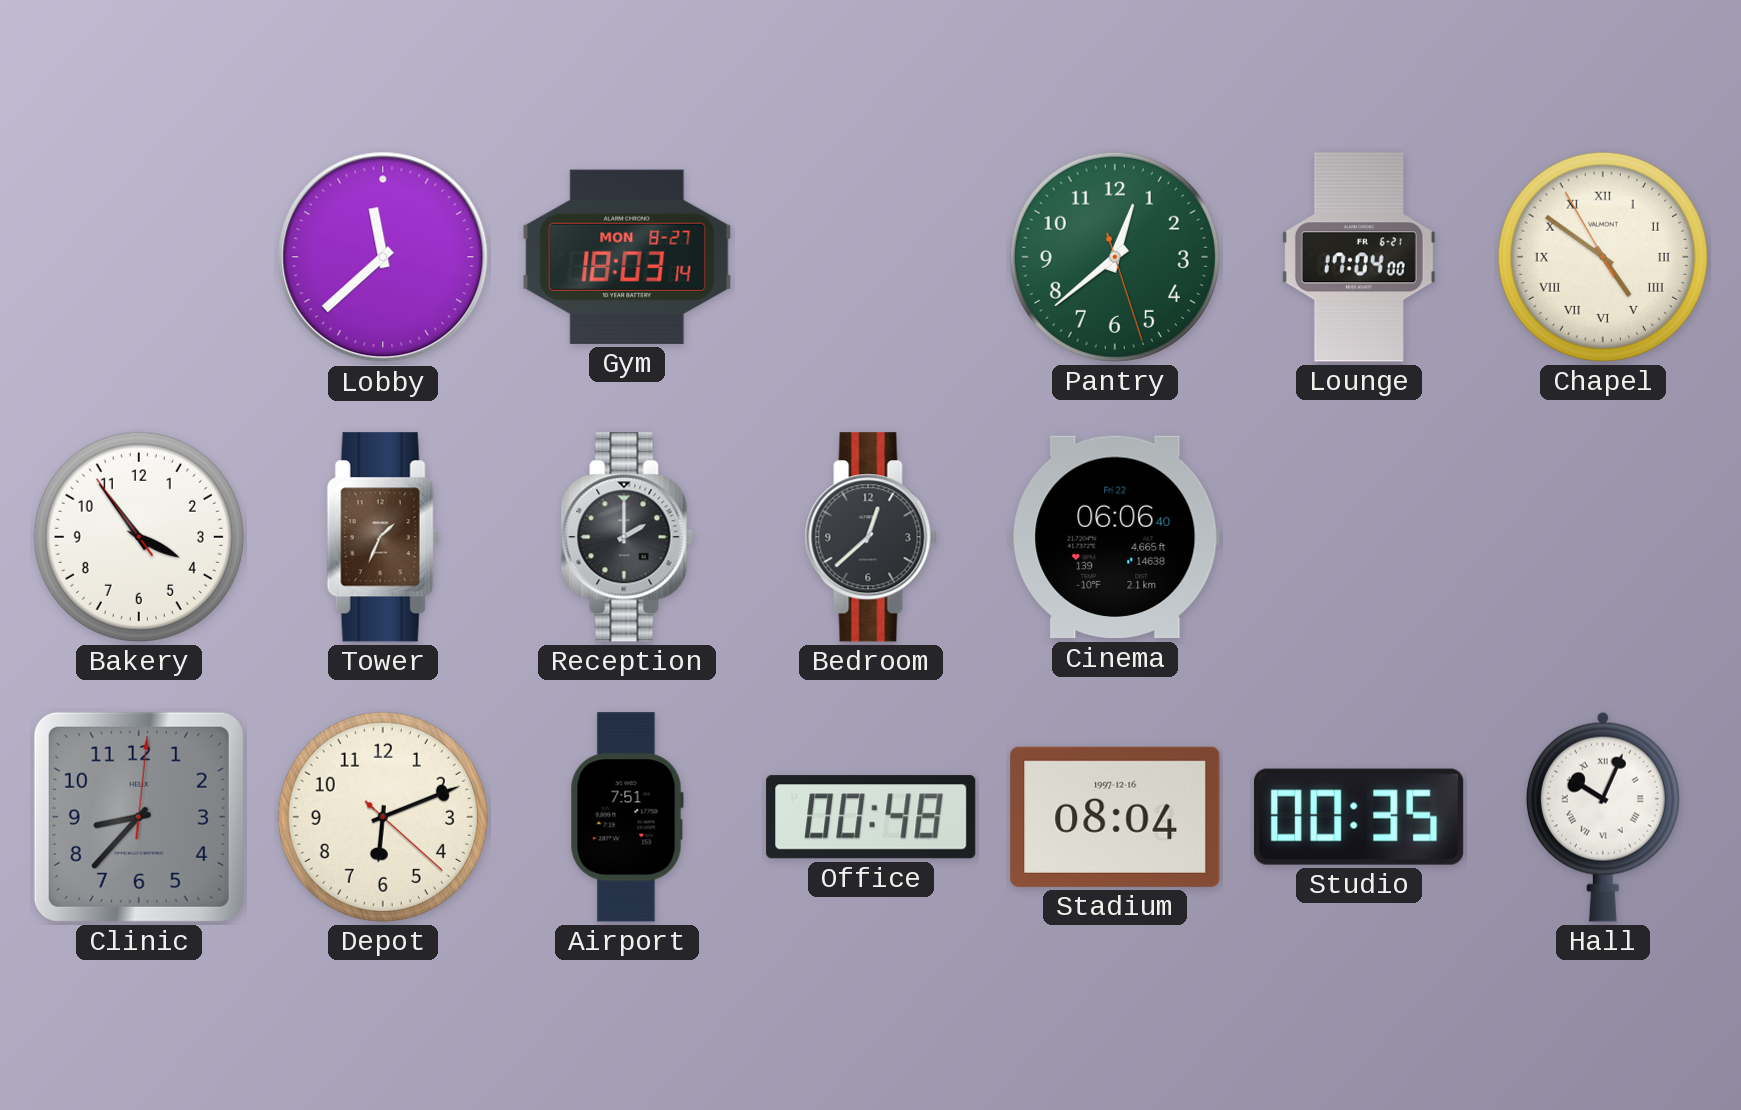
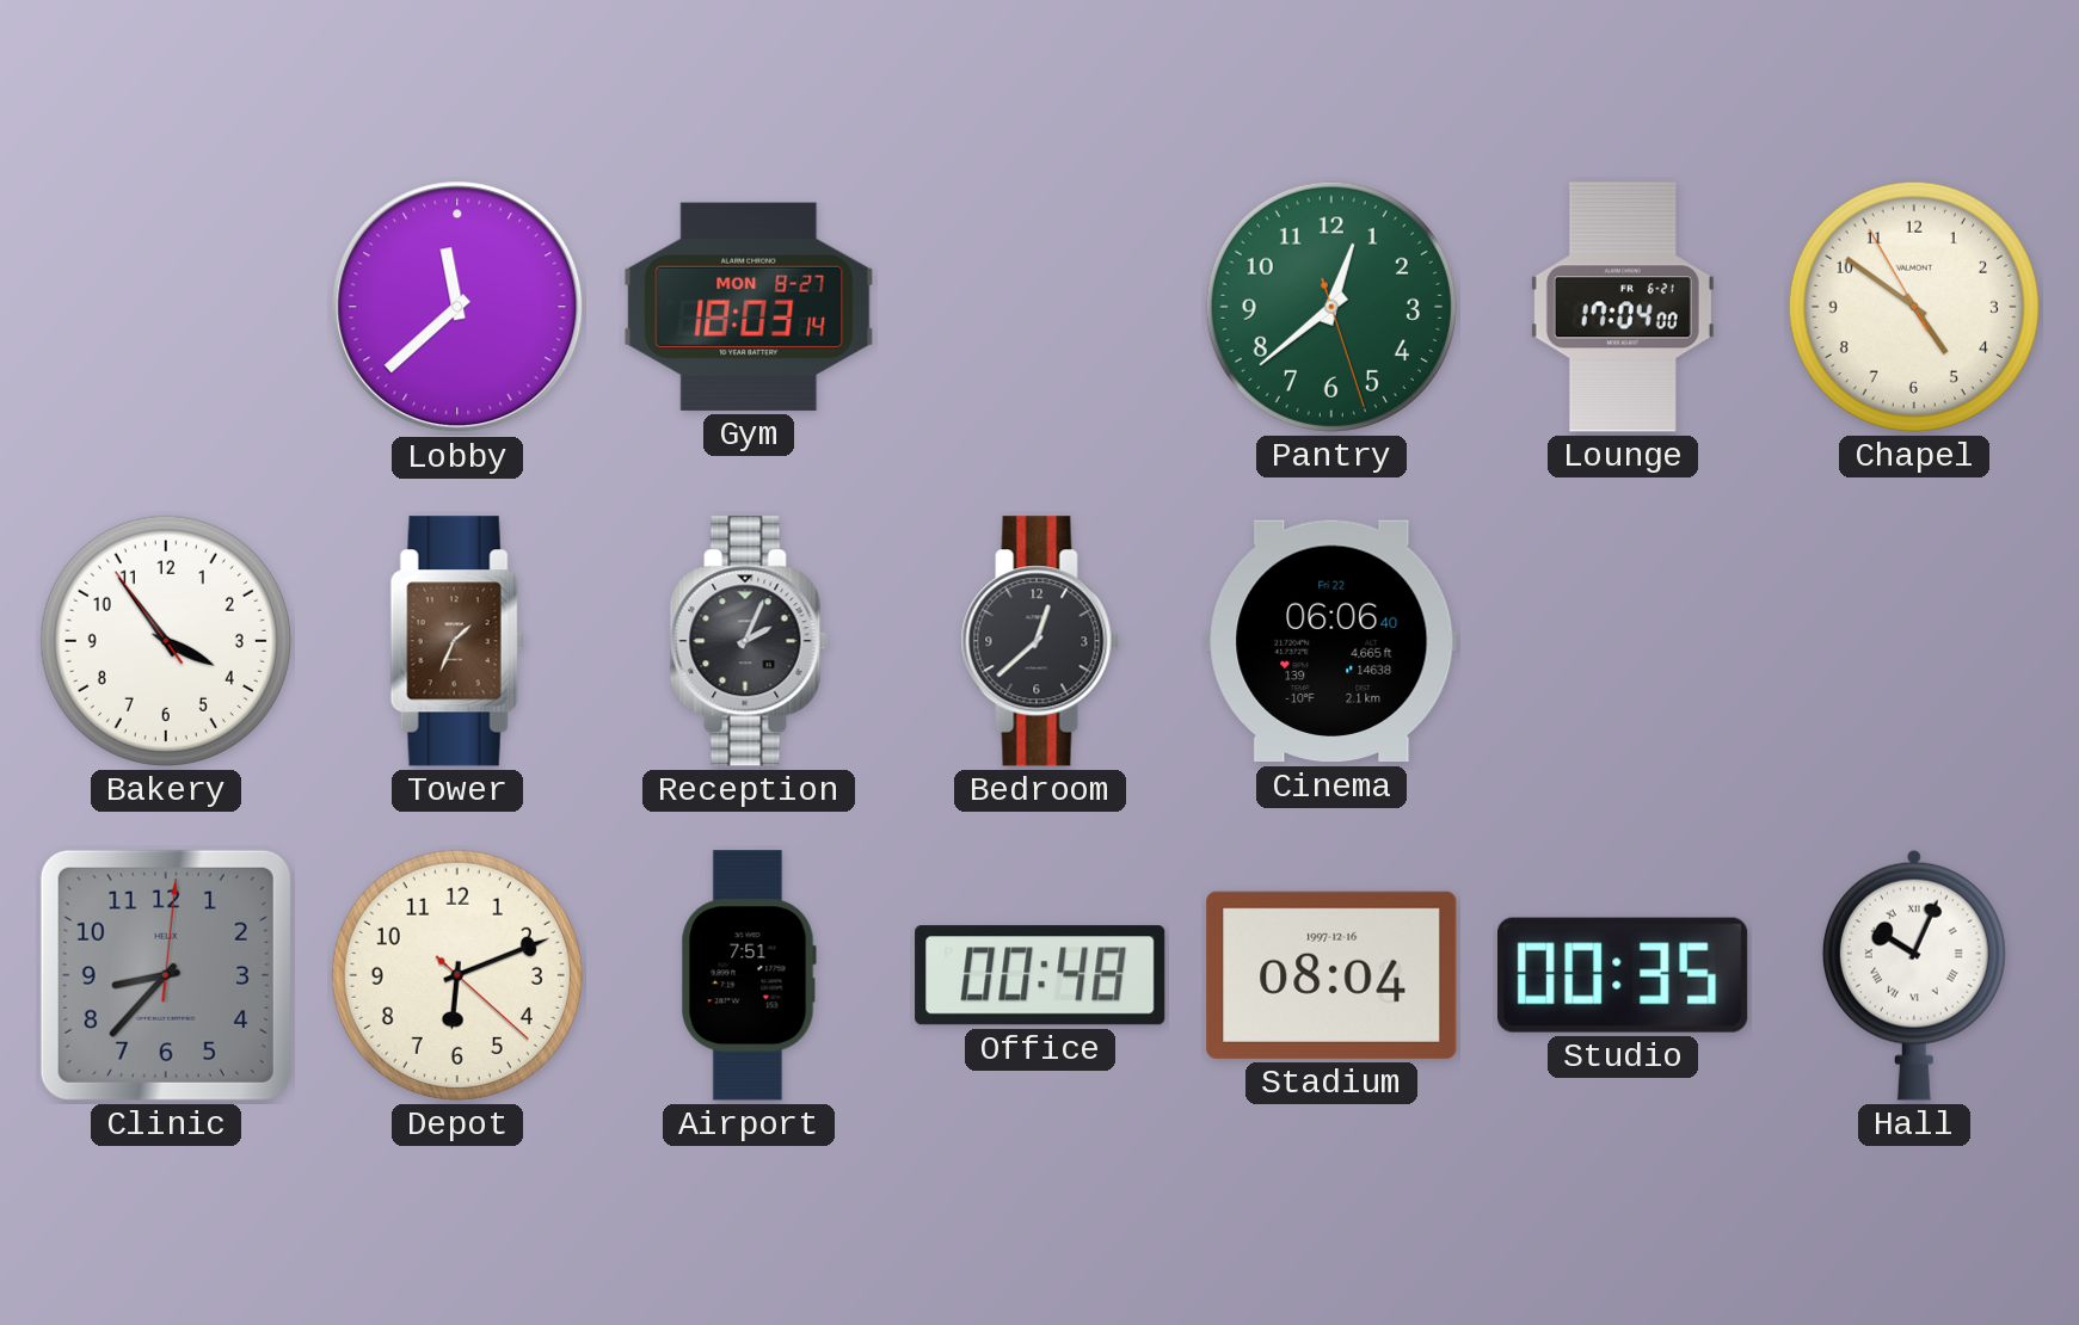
Chapel numerals: Roman -> Arabic (1914, 307)
Reception: 2:00 -> 2:04 (749, 641)
